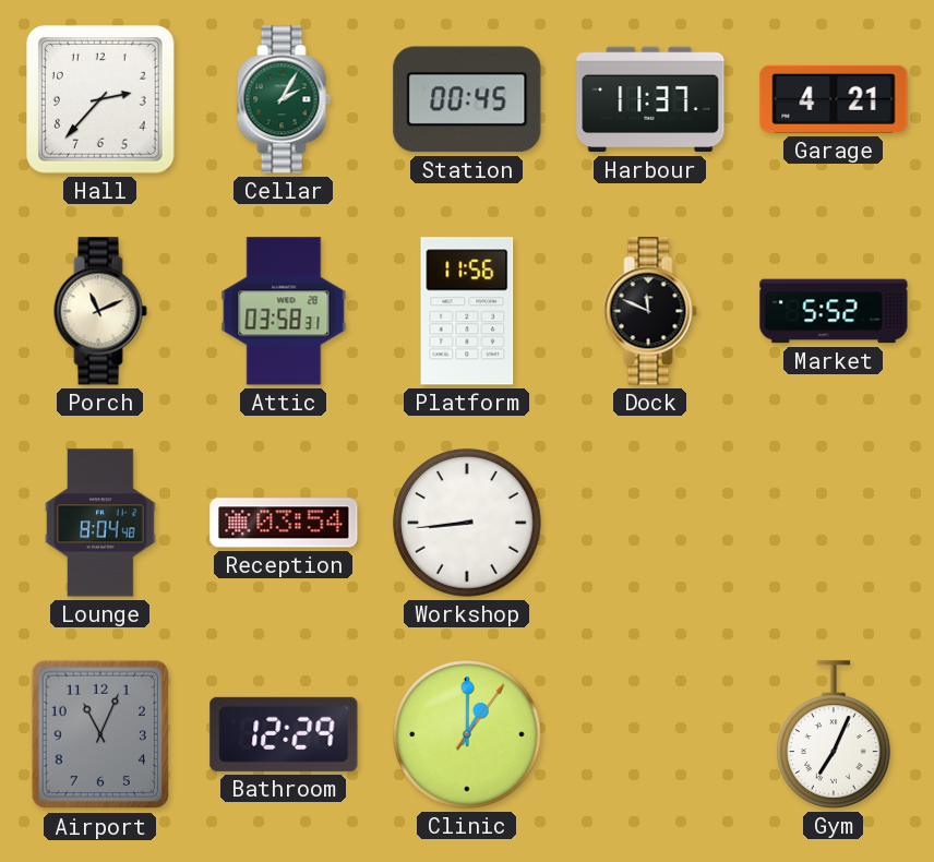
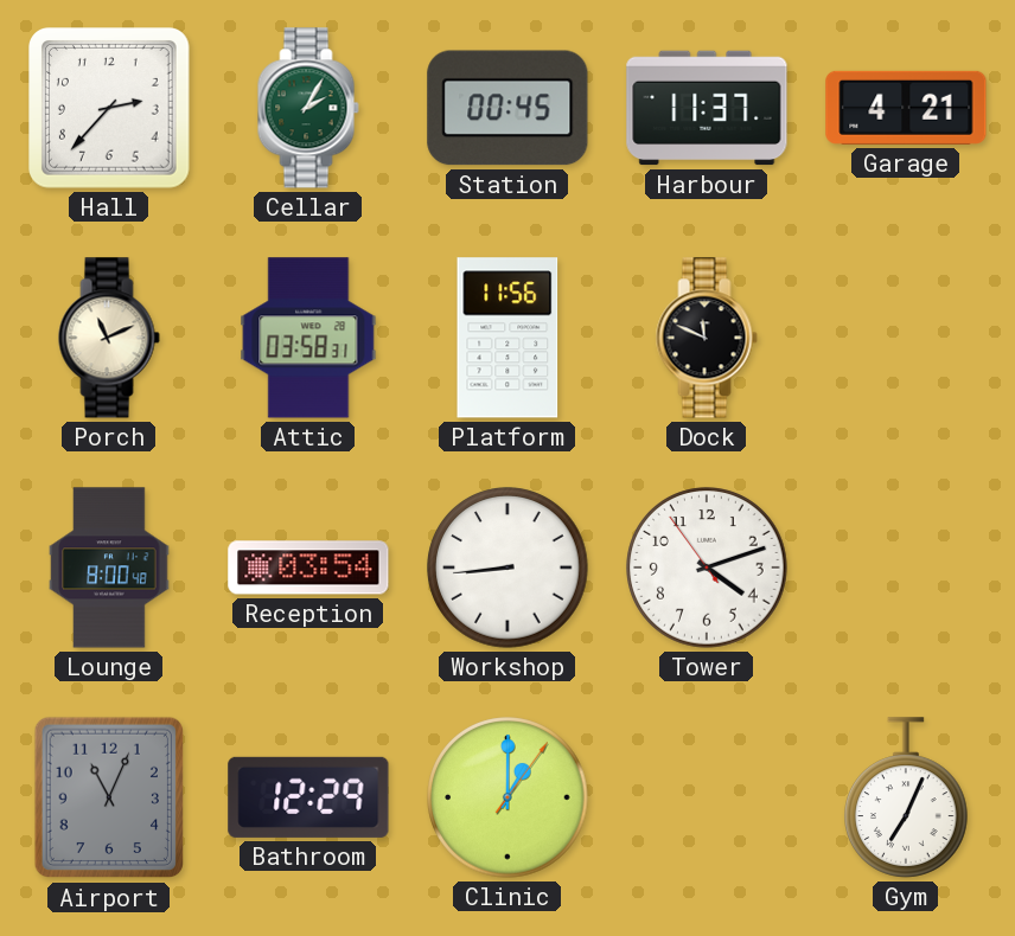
Market: 5:52 -> none (834, 311)
Lounge: 8:04 -> 8:00 (109, 568)
Tower: none -> 4:11 (707, 568)
